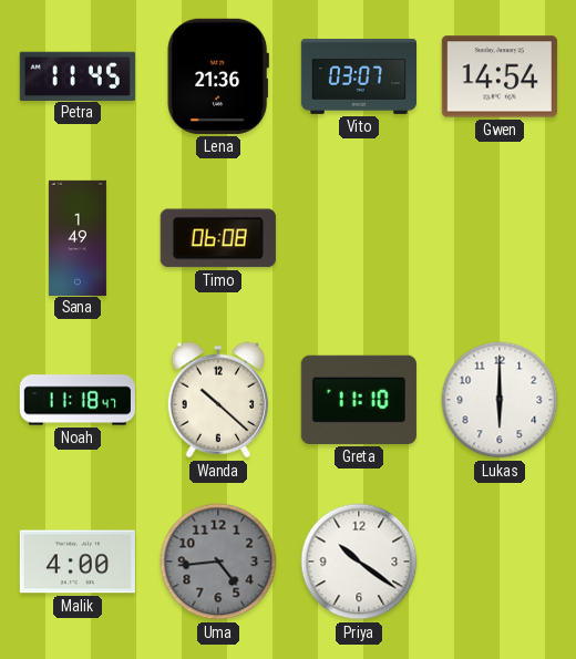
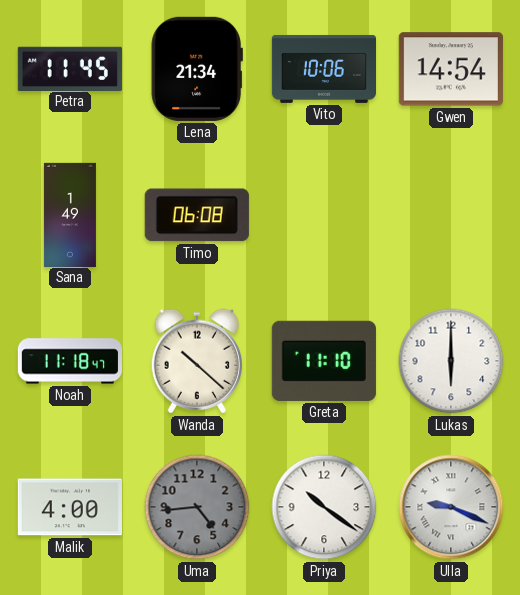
Lena: 21:36 -> 21:34 (197, 69)
Vito: 03:07 -> 10:06 (323, 69)
Ulla: none -> 9:19 (451, 507)
